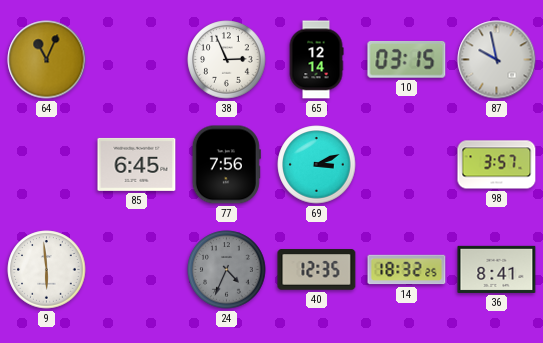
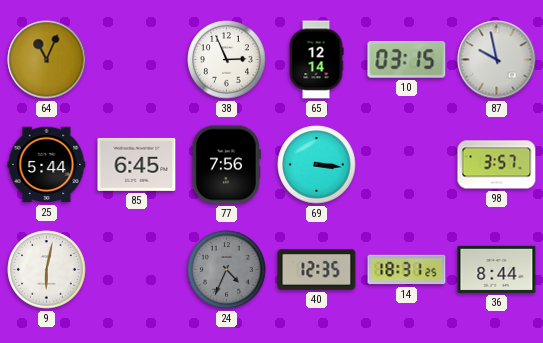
25: none -> 5:44 (47, 165)
69: 3:11 -> 3:16 (317, 165)
9: 5:59 -> 6:02 (47, 270)
14: 18:32 -> 18:31 (407, 270)
36: 8:41 -> 8:44 (497, 269)
